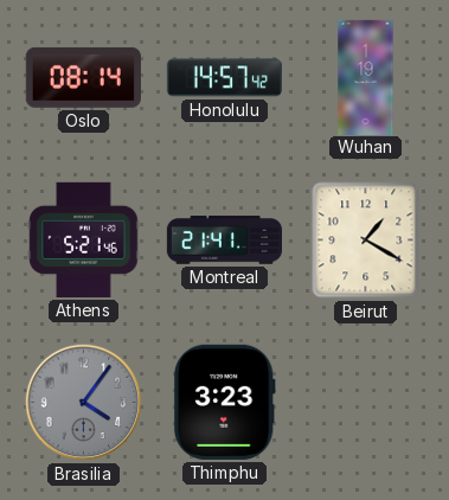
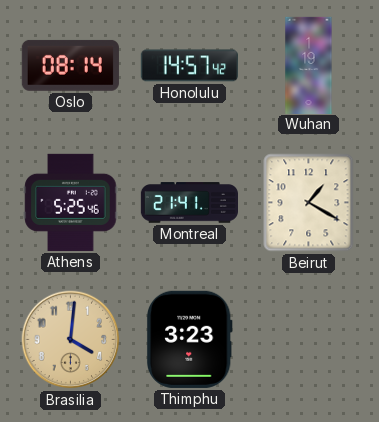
Athens: 5:21 -> 5:25 (71, 202)
Brasilia: 4:06 -> 4:01 (71, 340)
Brasilia dial: grey -> champagne (71, 340)
